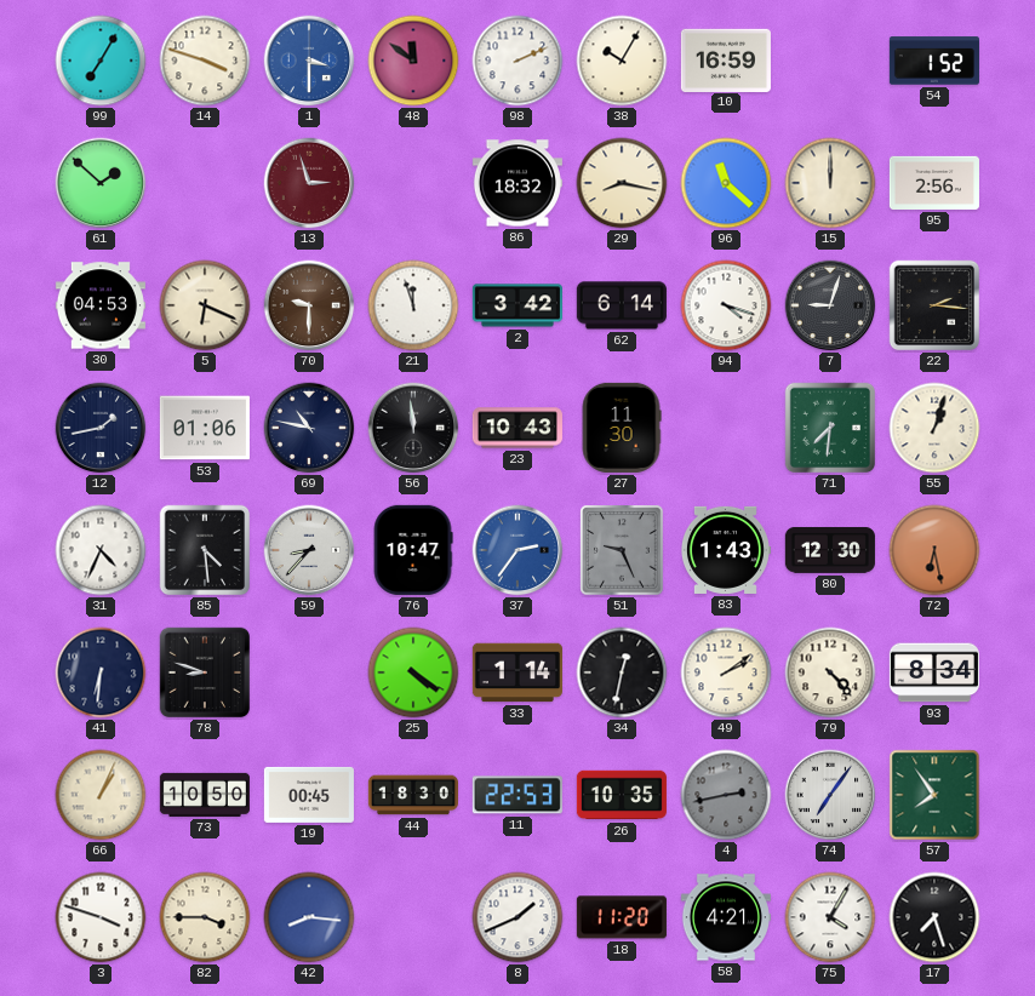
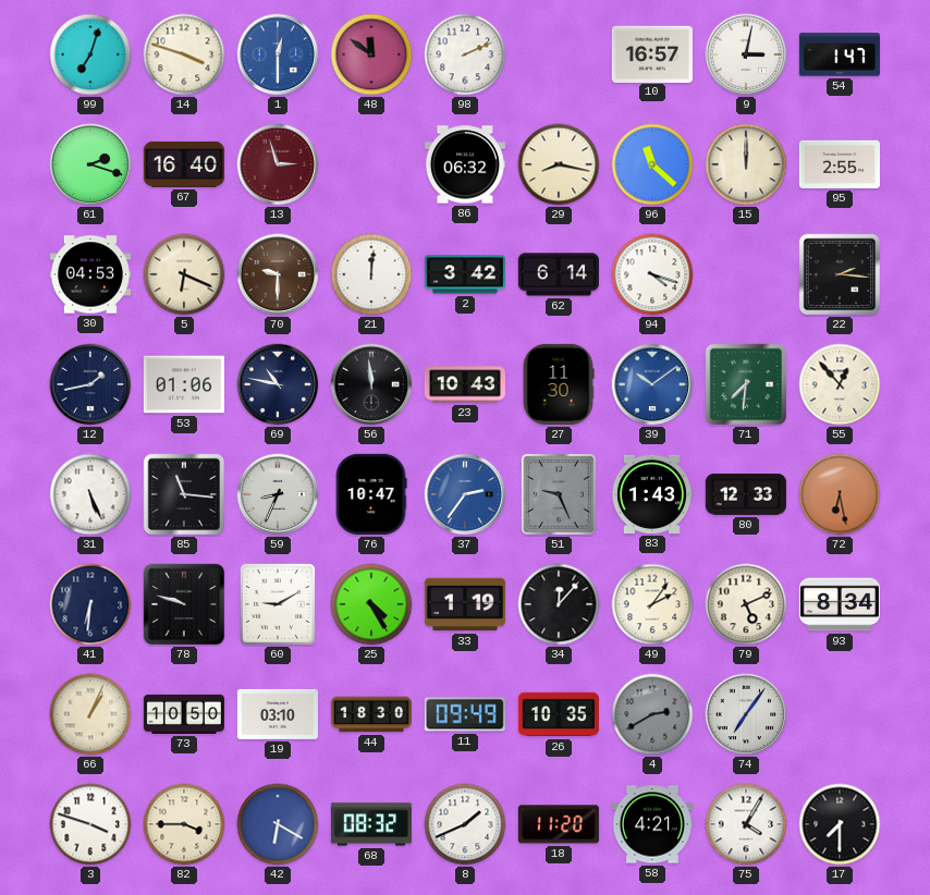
99: 7:05 -> 7:03 (90, 54)
1: 3:30 -> 12:30 (278, 54)
38: 10:05 -> none (622, 61)
10: 16:59 -> 16:57 (652, 53)
9: none -> 3:02 (746, 54)
54: 1:52 -> 1:47 (840, 54)
61: 1:52 -> 2:18 (90, 164)
67: none -> 16:40 (184, 164)
86: 18:32 -> 06:32 (465, 164)
95: 2:56 -> 2:55 (840, 164)
21: 11:57 -> 12:01 (371, 274)
7: 9:03 -> none (830, 305)
39: none -> 10:09 (652, 384)
55: 1:03 -> 12:53 (840, 384)
31: 4:34 -> 5:26 (90, 494)
85: 4:29 -> 11:16 (184, 494)
59: 8:37 -> 8:34 (278, 494)
80: 12:30 -> 12:33 (746, 494)
78: 8:48 -> 9:48 (184, 604)
60: none -> 9:10 (278, 604)
25: 4:21 -> 4:25 (371, 604)
33: 1:14 -> 1:19 (465, 604)
34: 12:32 -> 12:07 (559, 604)
49: 2:09 -> 2:06 (652, 604)
79: 4:23 -> 5:11 (746, 604)
19: 00:45 -> 03:10 (278, 714)
11: 22:53 -> 09:49 (465, 714)
4: 2:43 -> 2:40 (652, 714)
57: 7:54 -> none (934, 795)
42: 8:16 -> 6:20 (278, 824)
68: none -> 08:32 (371, 824)
17: 7:27 -> 7:30 (840, 824)
